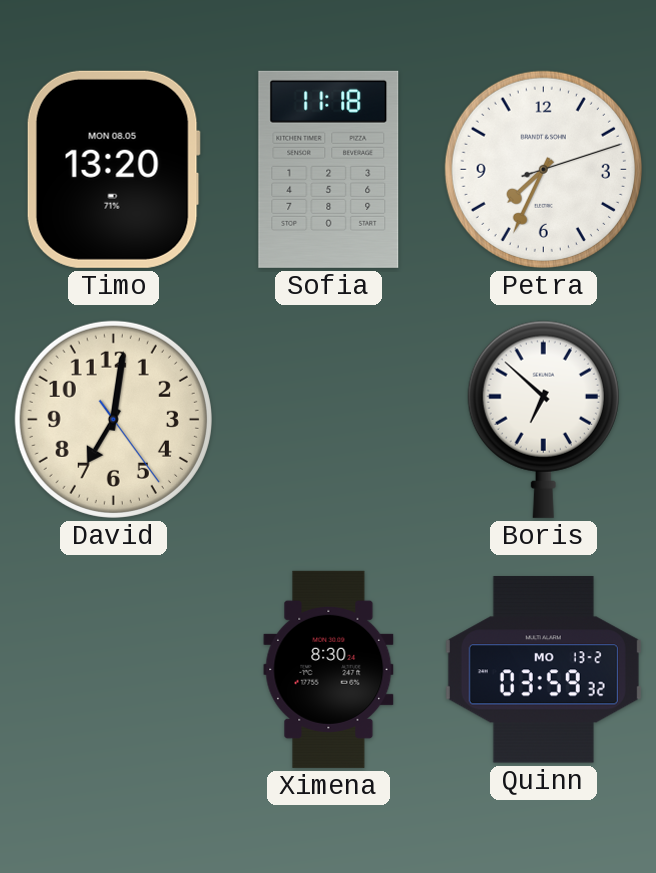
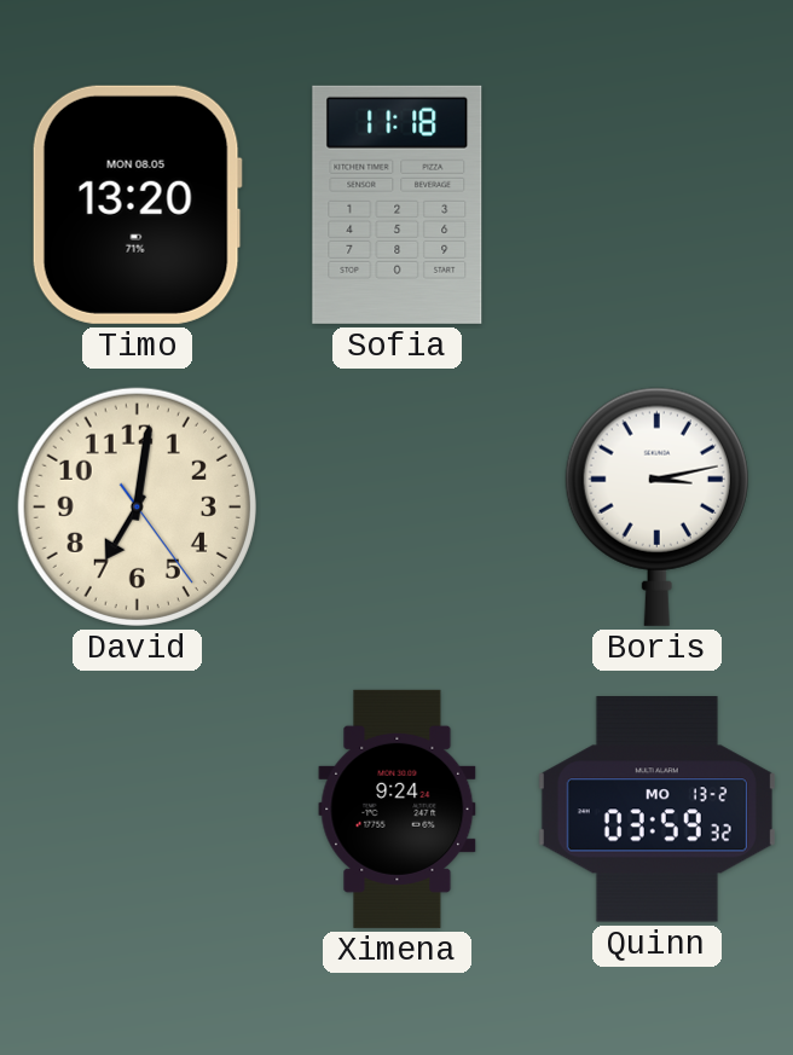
Petra: 7:34 -> none (543, 169)
Boris: 6:52 -> 3:13 (656, 506)
Ximena: 8:30 -> 9:24 (398, 808)
